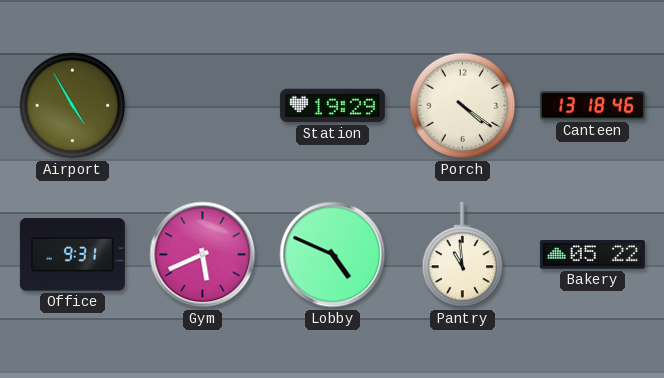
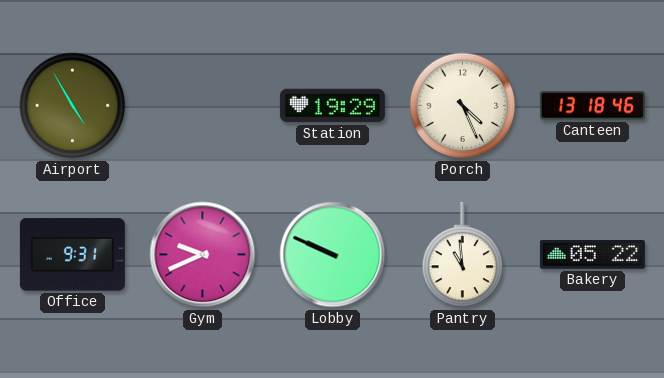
Porch: 4:21 -> 4:26 (463, 106)
Gym: 5:41 -> 9:41 (203, 255)
Lobby: 4:49 -> 9:49 (333, 255)
